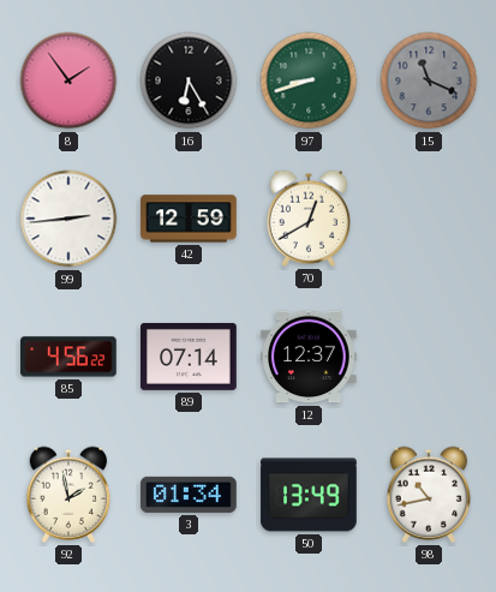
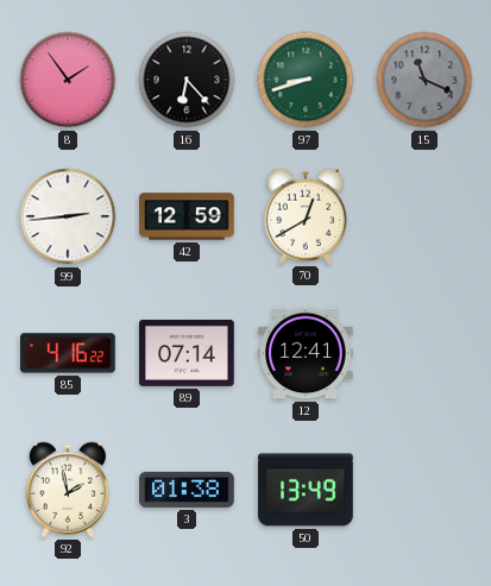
16: 6:25 -> 6:23 (187, 80)
85: 4:56 -> 4:16 (69, 353)
12: 12:37 -> 12:41 (307, 353)
3: 01:34 -> 01:38 (188, 490)
98: 10:43 -> none (429, 495)
